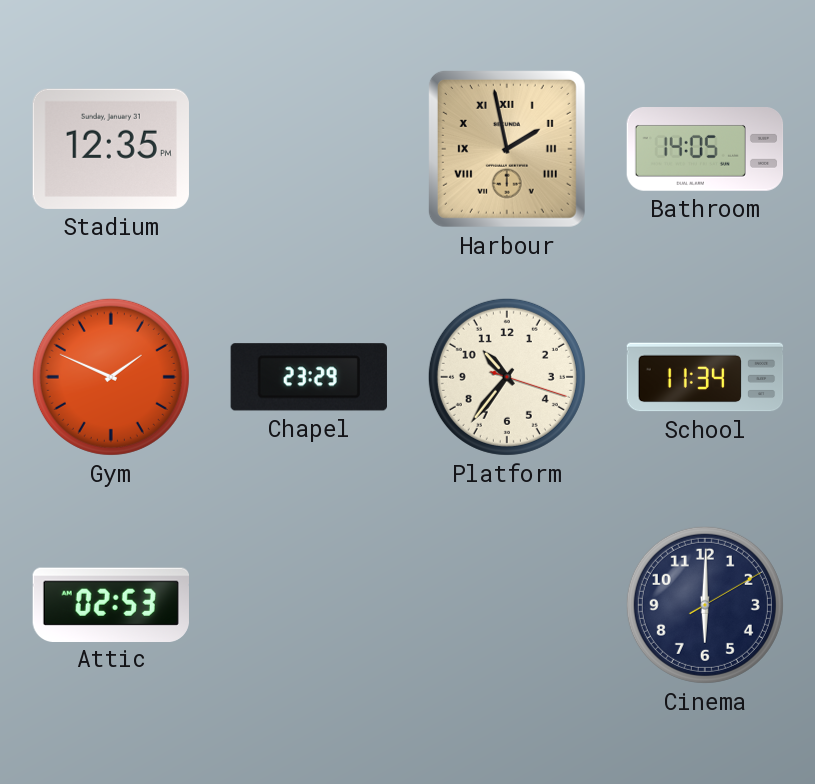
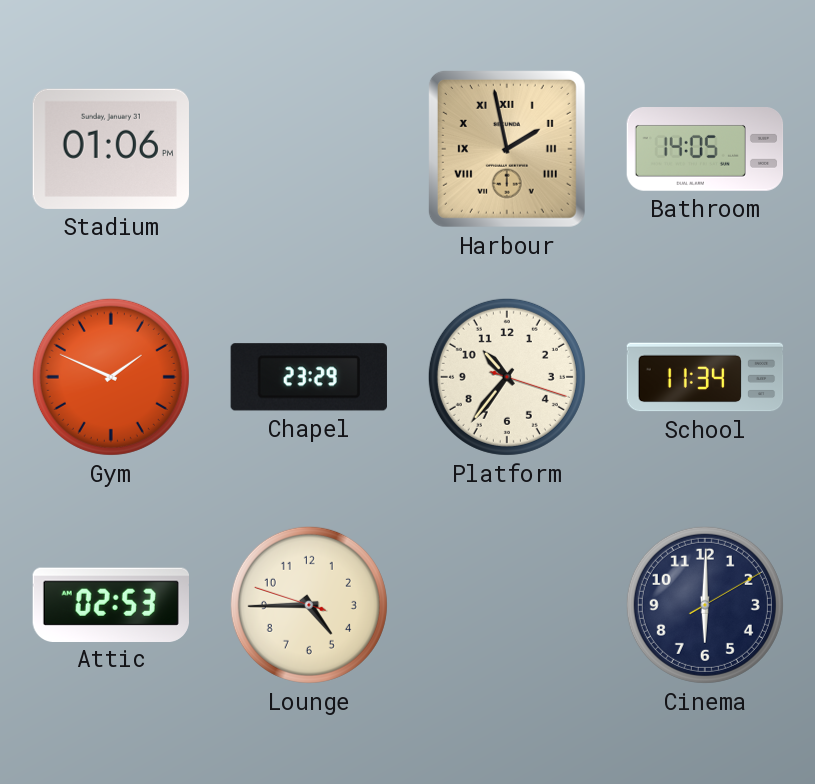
Stadium: 12:35 -> 01:06 (111, 149)
Lounge: none -> 4:44 (309, 605)
